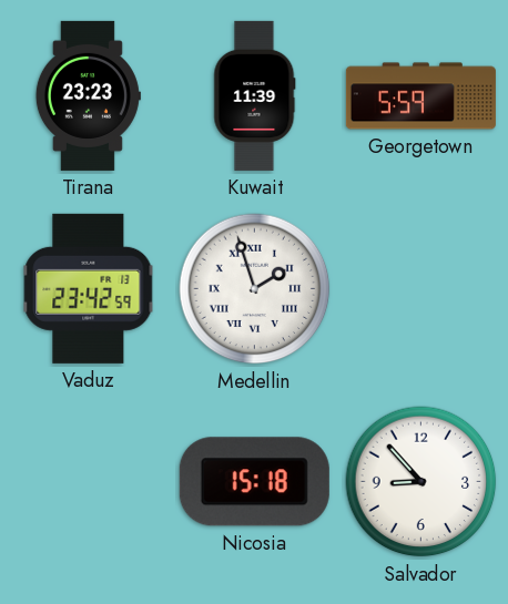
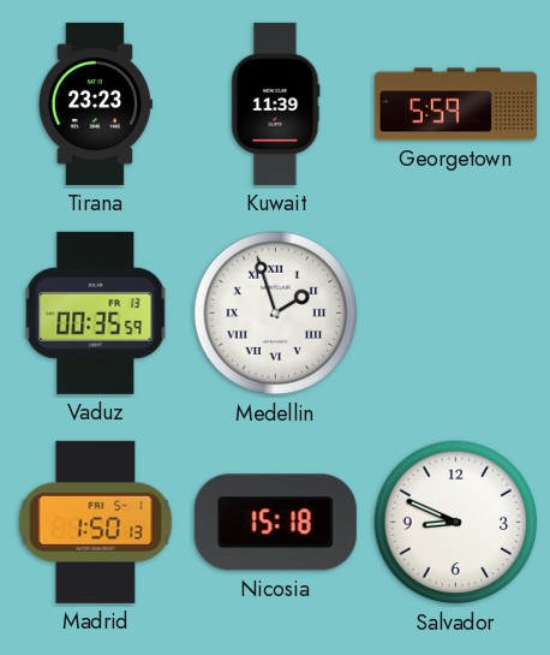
Vaduz: 23:42 -> 00:35 (96, 312)
Madrid: none -> 1:50 (96, 522)
Salvador: 8:53 -> 8:49 (456, 523)
